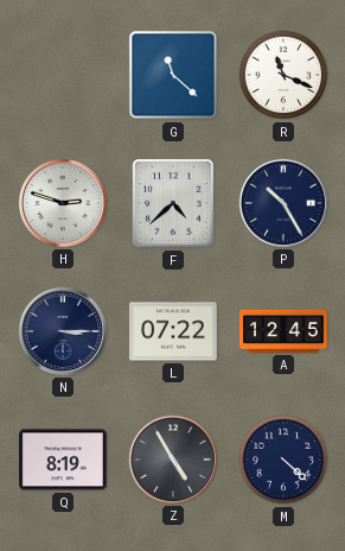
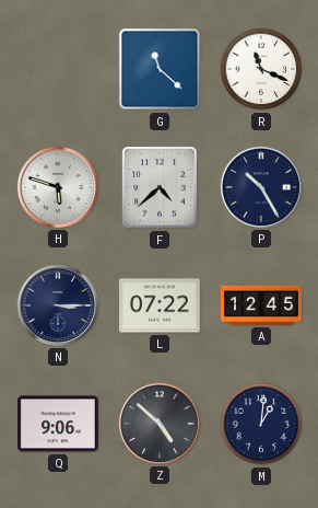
H: 2:48 -> 5:48 (58, 187)
Q: 8:19 -> 9:06 (59, 424)
Z: 4:55 -> 4:52 (160, 424)
M: 4:22 -> 1:01 (261, 424)
